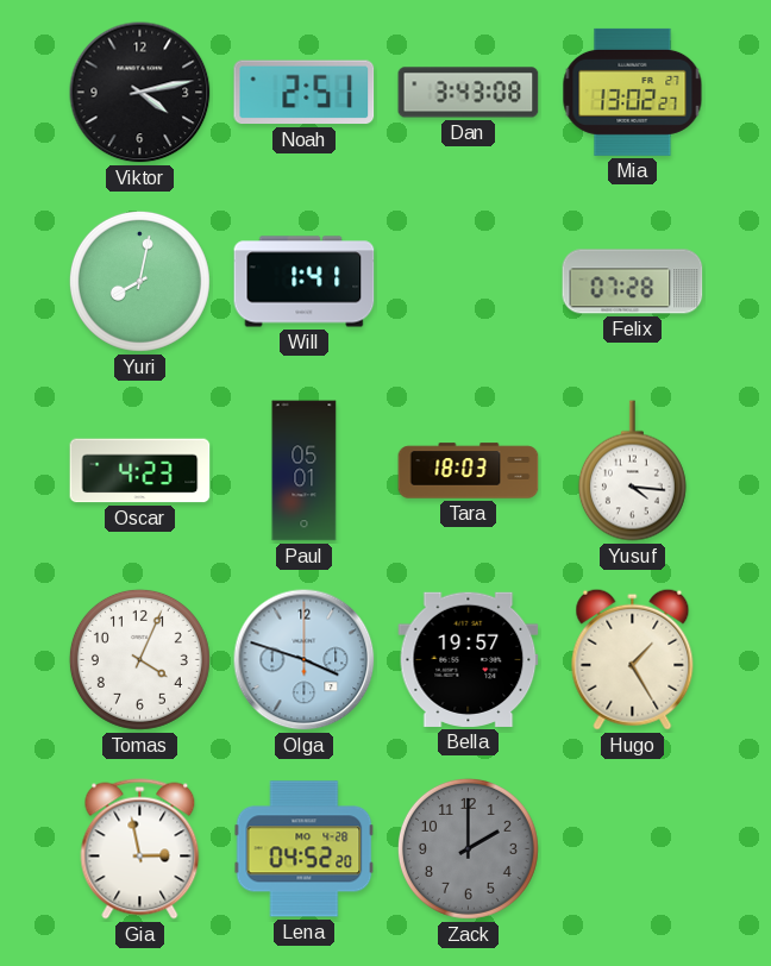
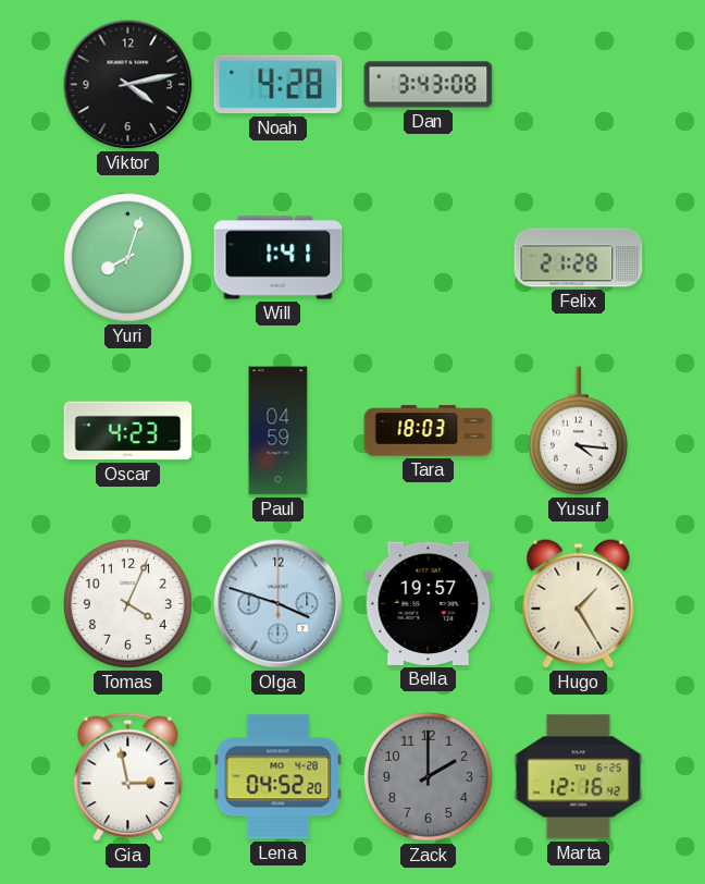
Noah: 2:51 -> 4:28 (279, 85)
Mia: 13:02 -> none (633, 92)
Yuri: 8:02 -> 8:03 (127, 257)
Felix: 07:28 -> 21:28 (579, 258)
Paul: 05:01 -> 04:59 (279, 431)
Marta: none -> 12:16 (579, 777)
